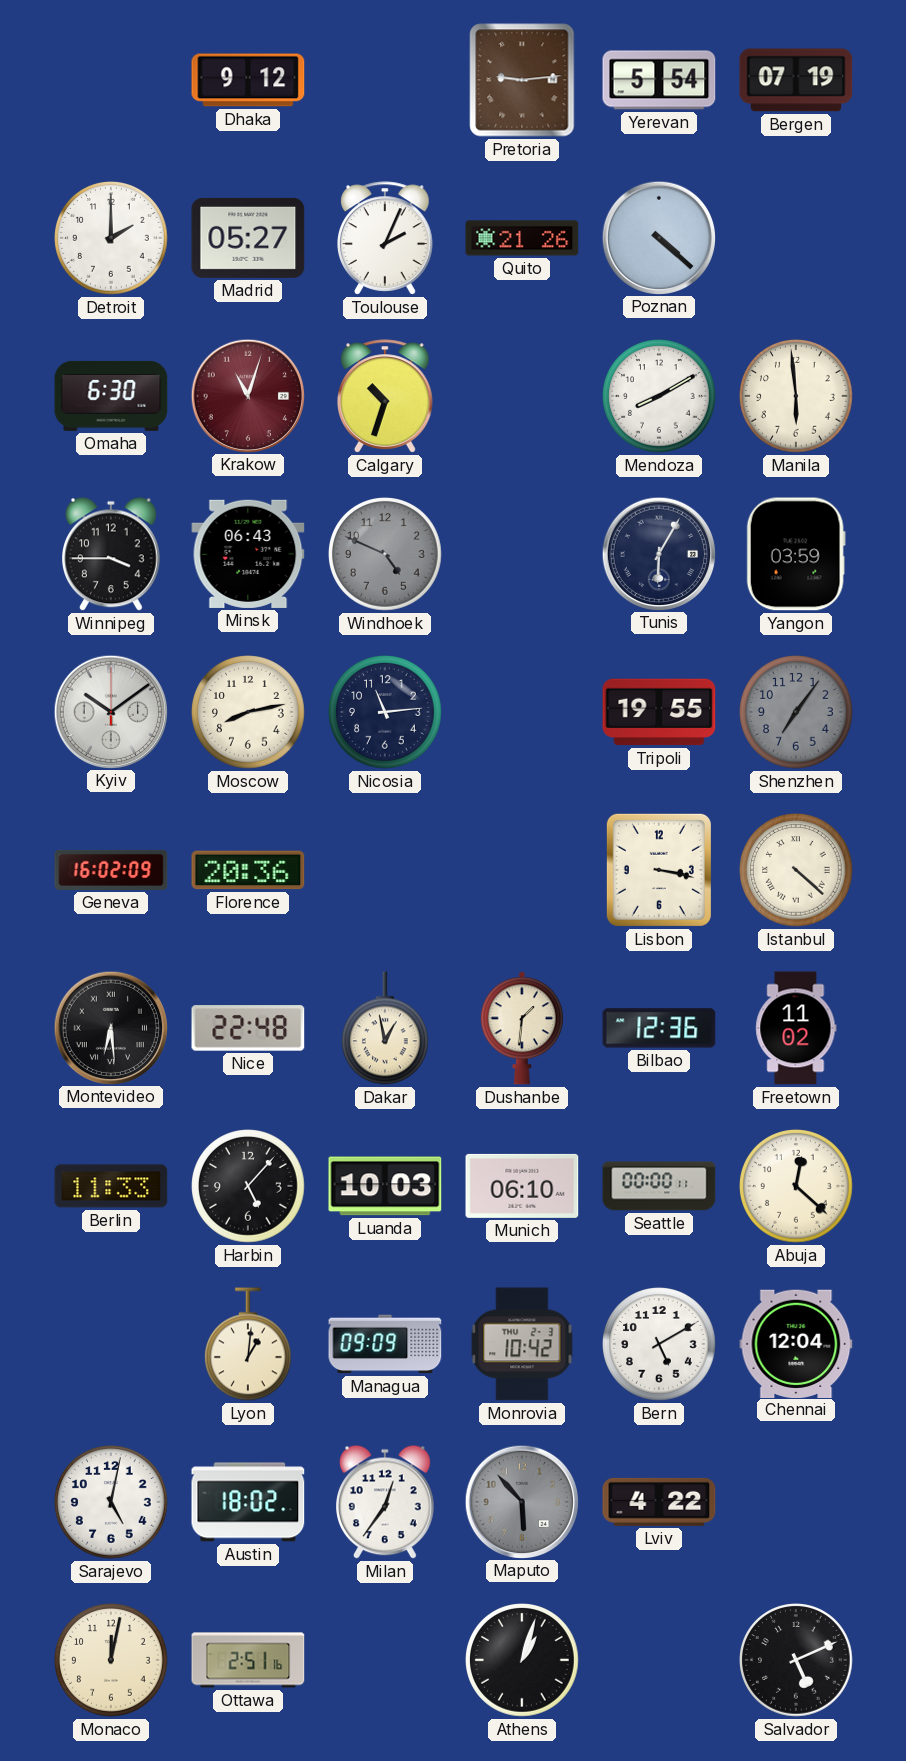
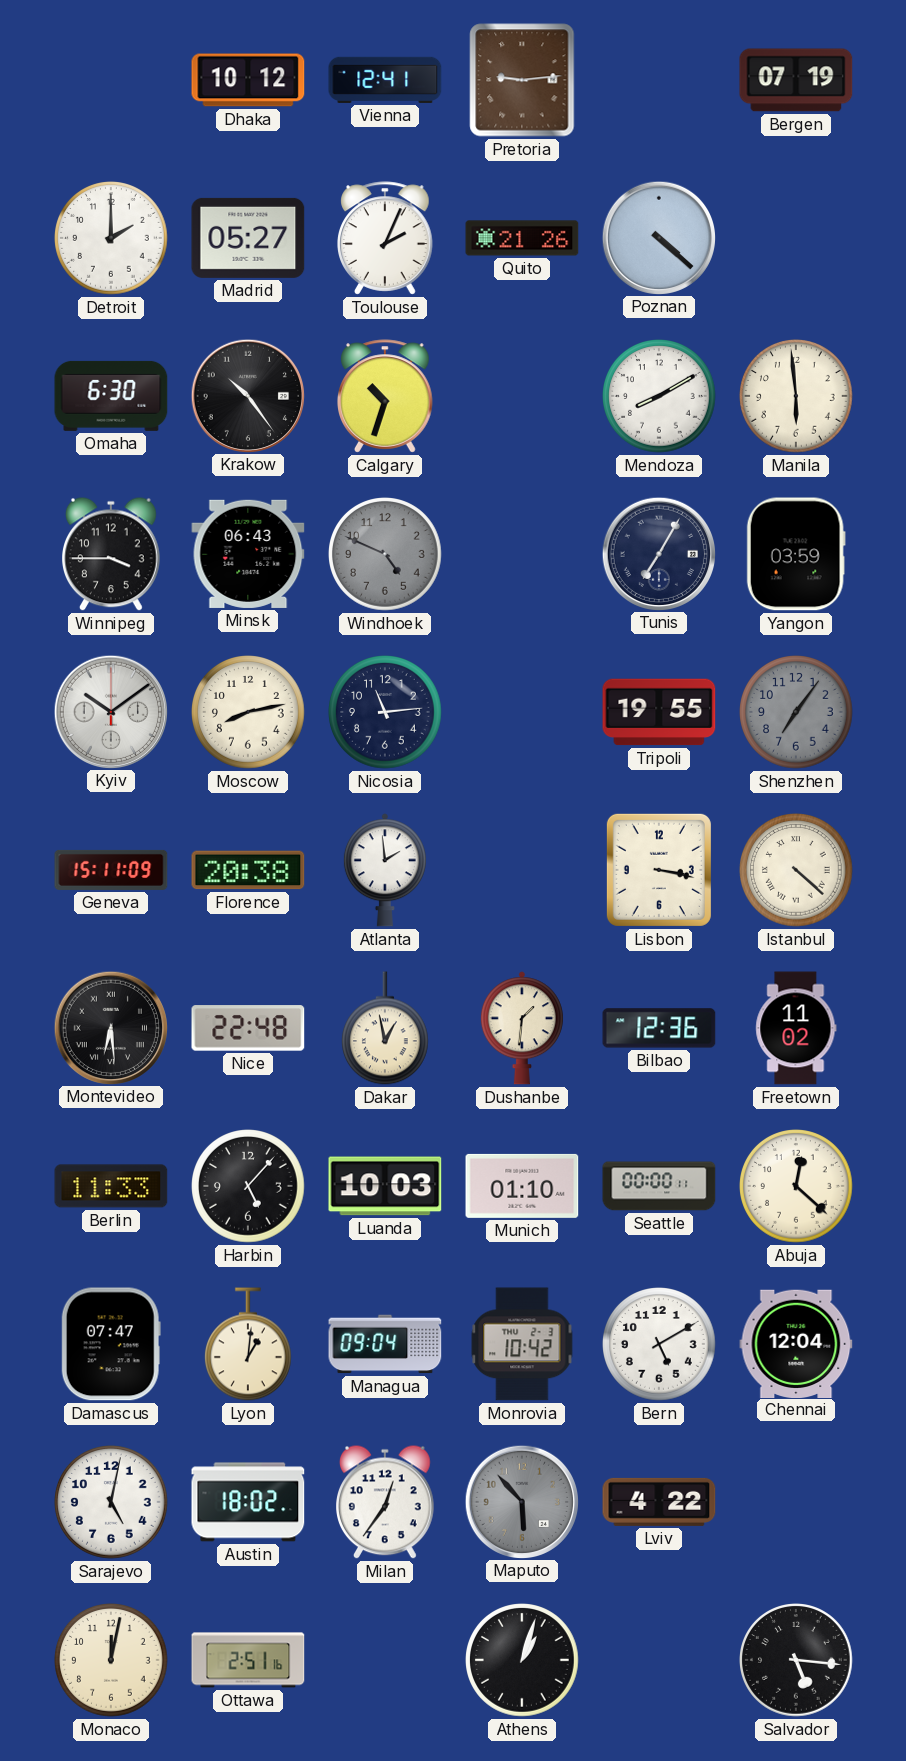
Dhaka: 9:12 -> 10:12 (248, 80)
Vienna: none -> 12:41 (385, 80)
Yerevan: 5:54 -> none (659, 80)
Krakow: 11:03 -> 10:24 (247, 395)
Krakow dial: burgundy -> black (247, 395)
Tunis: 6:05 -> 7:05 (658, 553)
Geneva: 16:02 -> 15:11 (111, 870)
Florence: 20:36 -> 20:38 (248, 870)
Atlanta: none -> 1:59 (385, 870)
Munich: 06:10 -> 01:10 (522, 1186)
Damascus: none -> 07:47 (111, 1344)
Managua: 09:09 -> 09:04 (385, 1344)
Salvador: 5:11 -> 5:16 (797, 1661)
